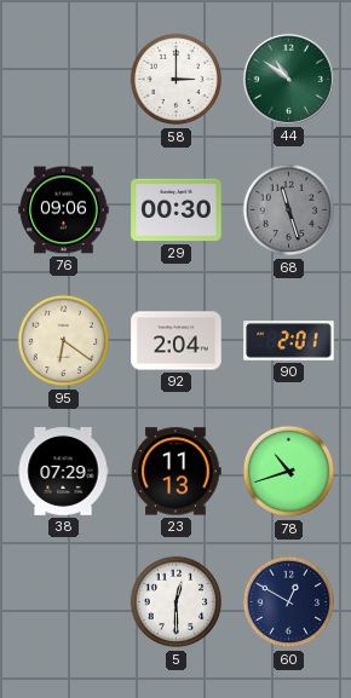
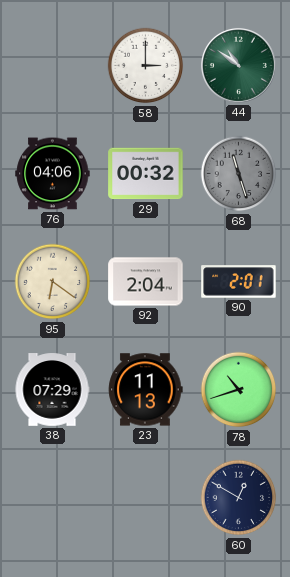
76: 09:06 -> 04:06 (53, 174)
29: 00:30 -> 00:32 (146, 174)
5: 12:30 -> none (177, 602)
